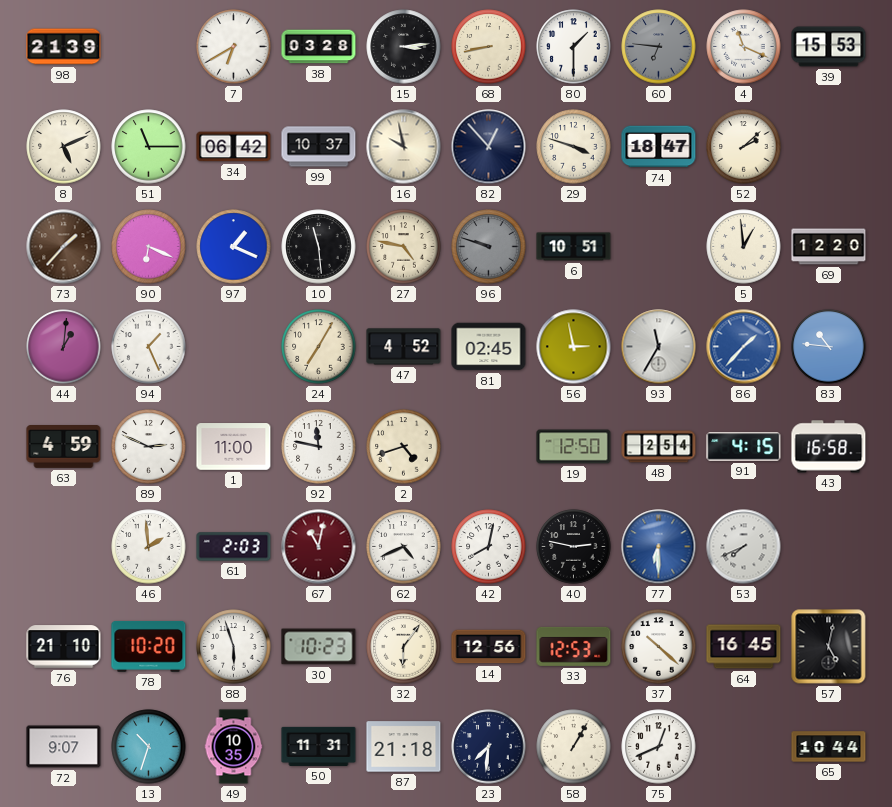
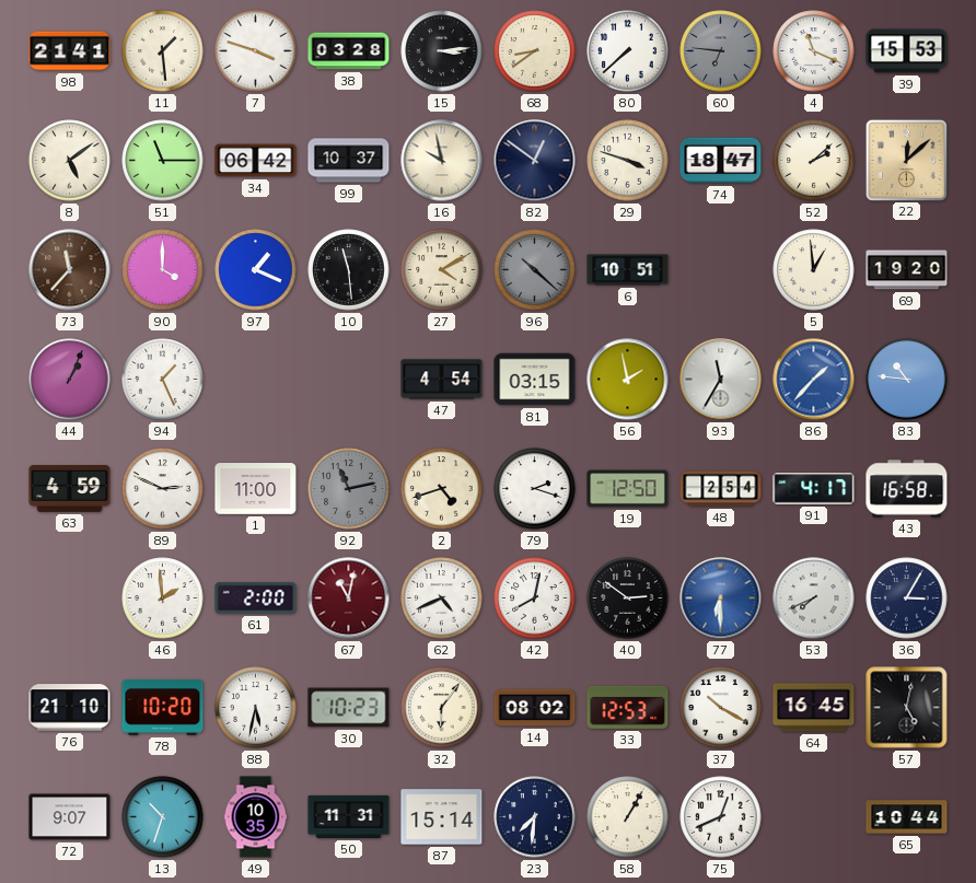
98: 21:39 -> 21:41 (70, 51)
11: none -> 1:29 (163, 51)
7: 6:40 -> 3:48 (256, 51)
68: 8:43 -> 8:39 (535, 51)
80: 1:30 -> 7:38 (628, 51)
8: 5:11 -> 5:09 (70, 161)
82: 12:53 -> 12:51 (535, 161)
22: none -> 12:08 (906, 160)
73: 1:37 -> 11:37 (70, 270)
90: 6:19 -> 4:00 (163, 270)
27: 4:47 -> 4:10 (442, 270)
96: 9:48 -> 10:22 (535, 270)
69: 12:20 -> 19:20 (907, 270)
44: 1:01 -> 1:04 (70, 380)
24: 7:05 -> none (319, 347)
47: 4:52 -> 4:54 (442, 380)
81: 02:45 -> 03:15 (535, 380)
56: 2:58 -> 1:58 (628, 380)
92: 11:47 -> 11:13 (349, 489)
92 dial: white -> grey (349, 489)
79: none -> 2:18 (535, 489)
91: 4:15 -> 4:17 (814, 489)
61: 2:03 -> 2:00 (256, 599)
40: 2:47 -> 2:51 (628, 599)
36: none -> 3:05 (907, 599)
88: 5:57 -> 5:32 (256, 708)
14: 12:56 -> 08:02 (535, 708)
37: 10:22 -> 10:20 (721, 708)
87: 21:18 -> 15:14 (442, 817)
